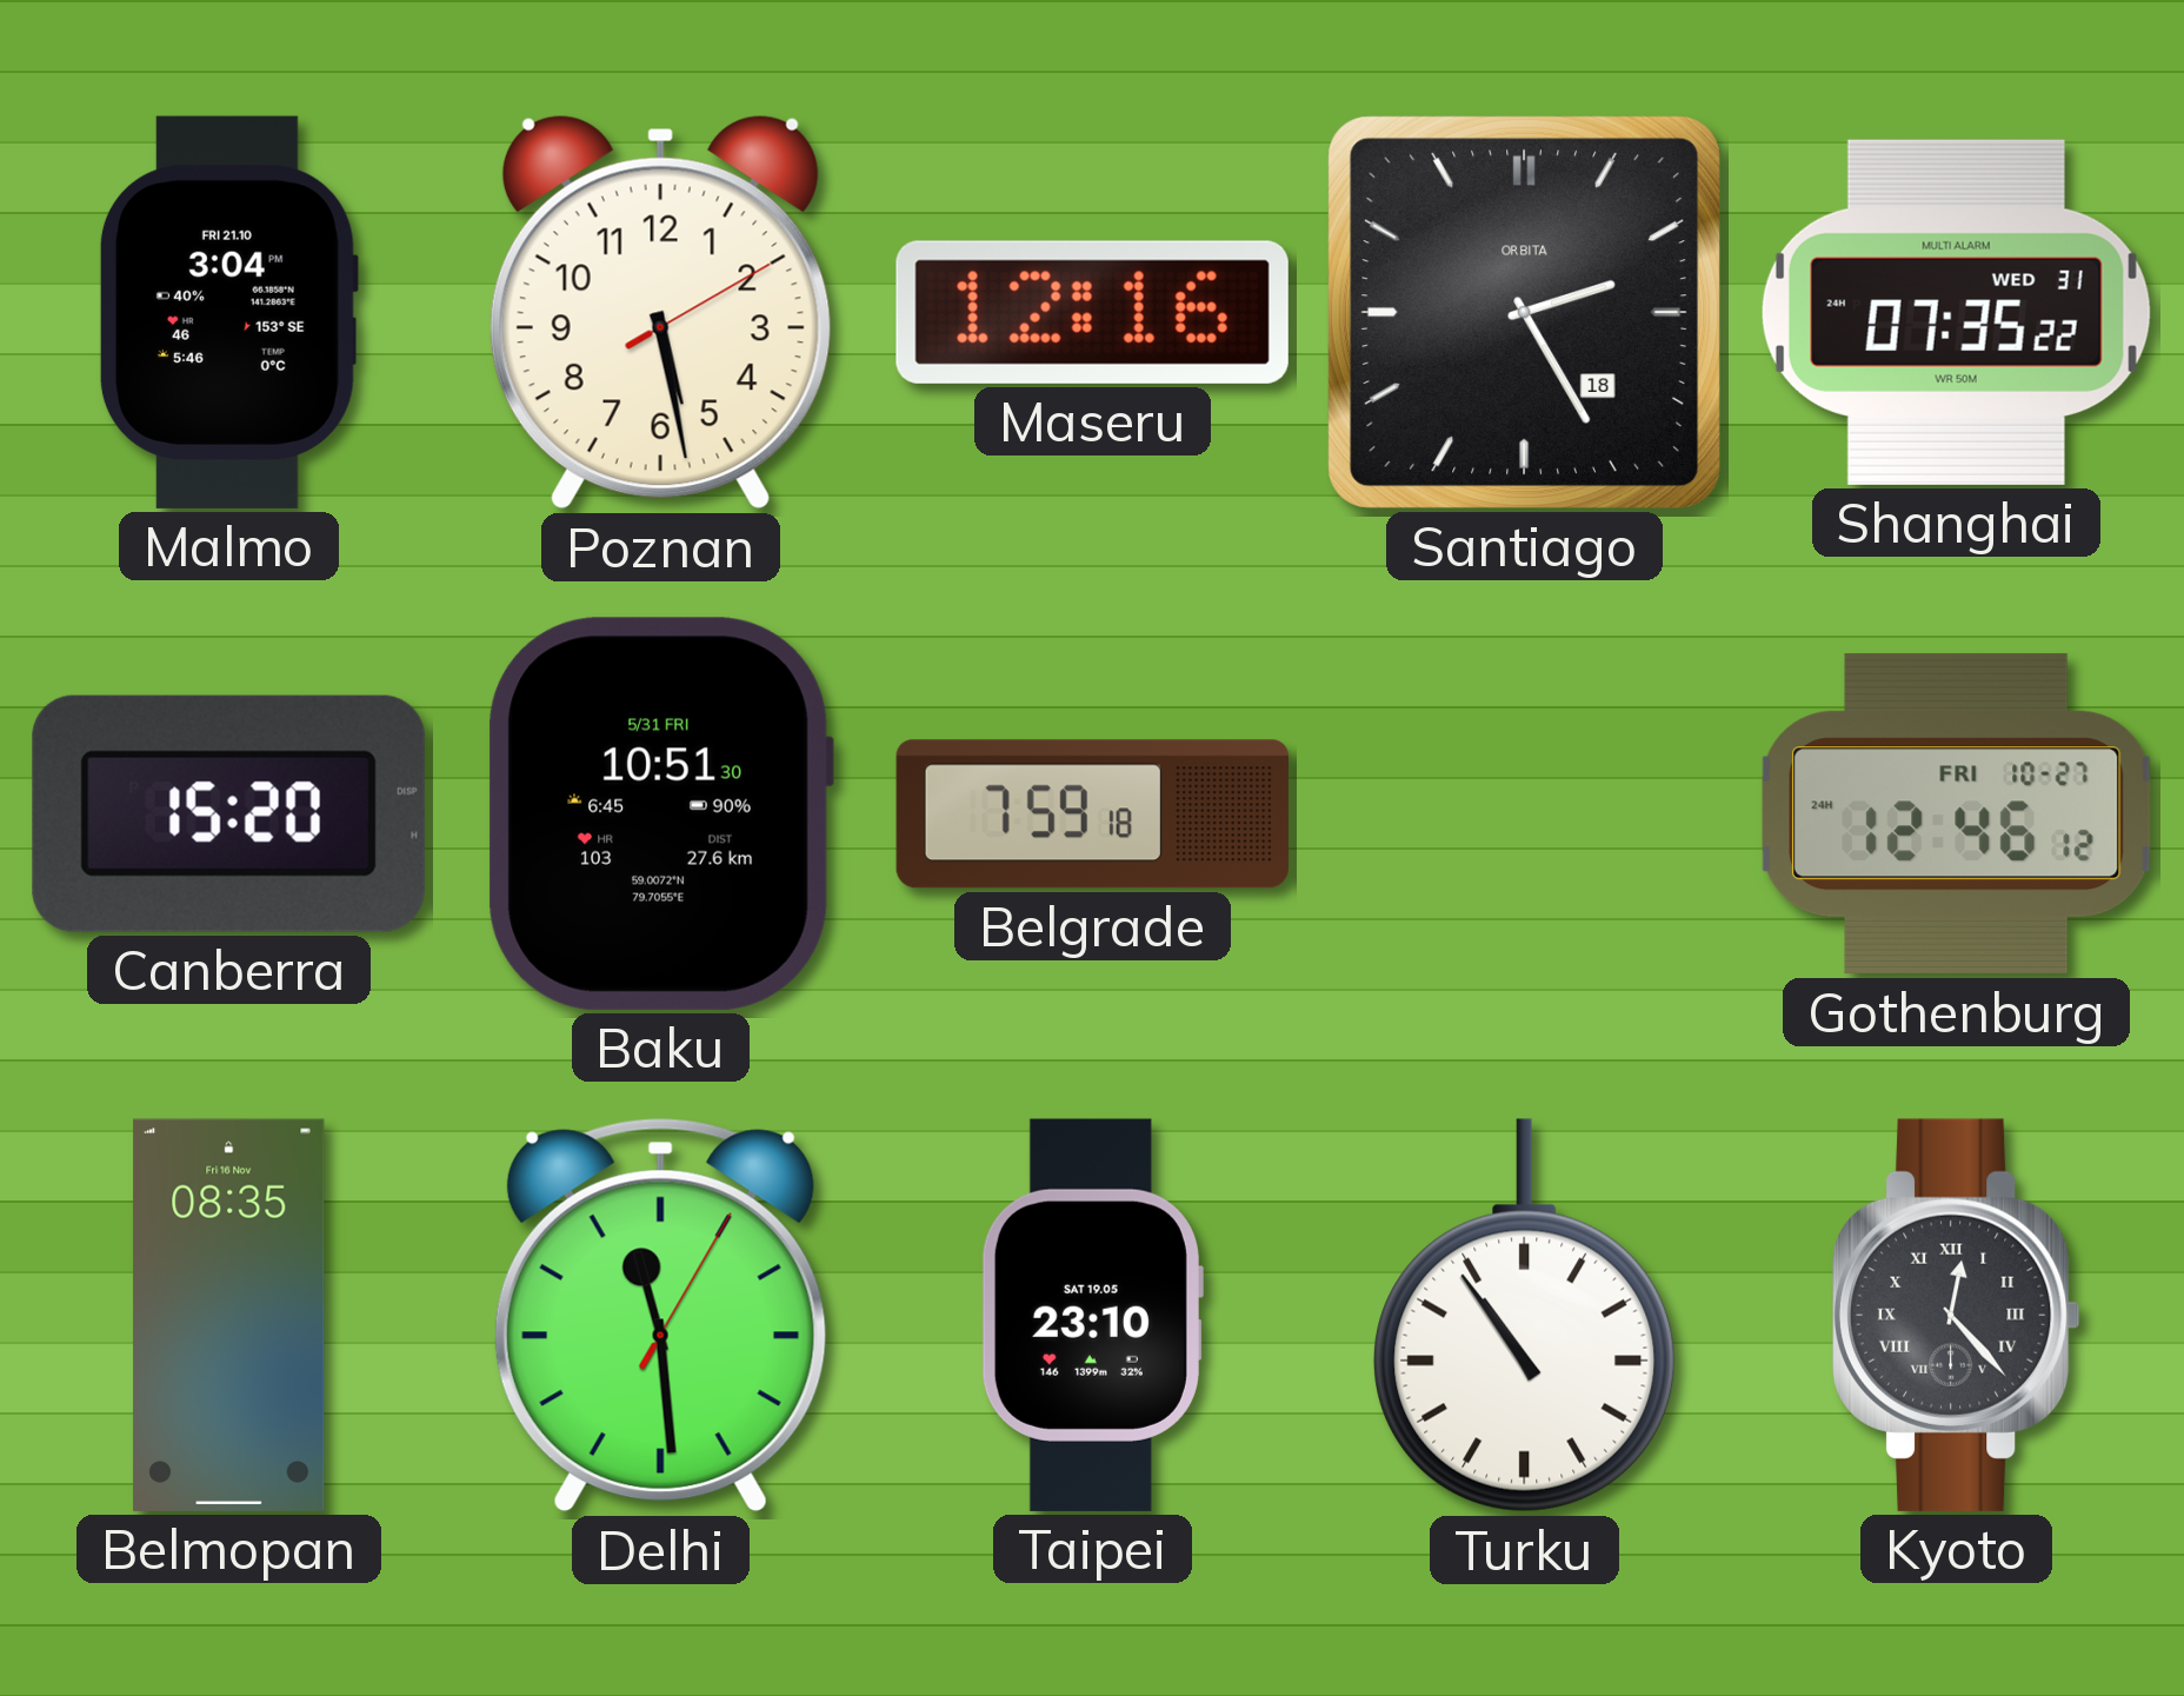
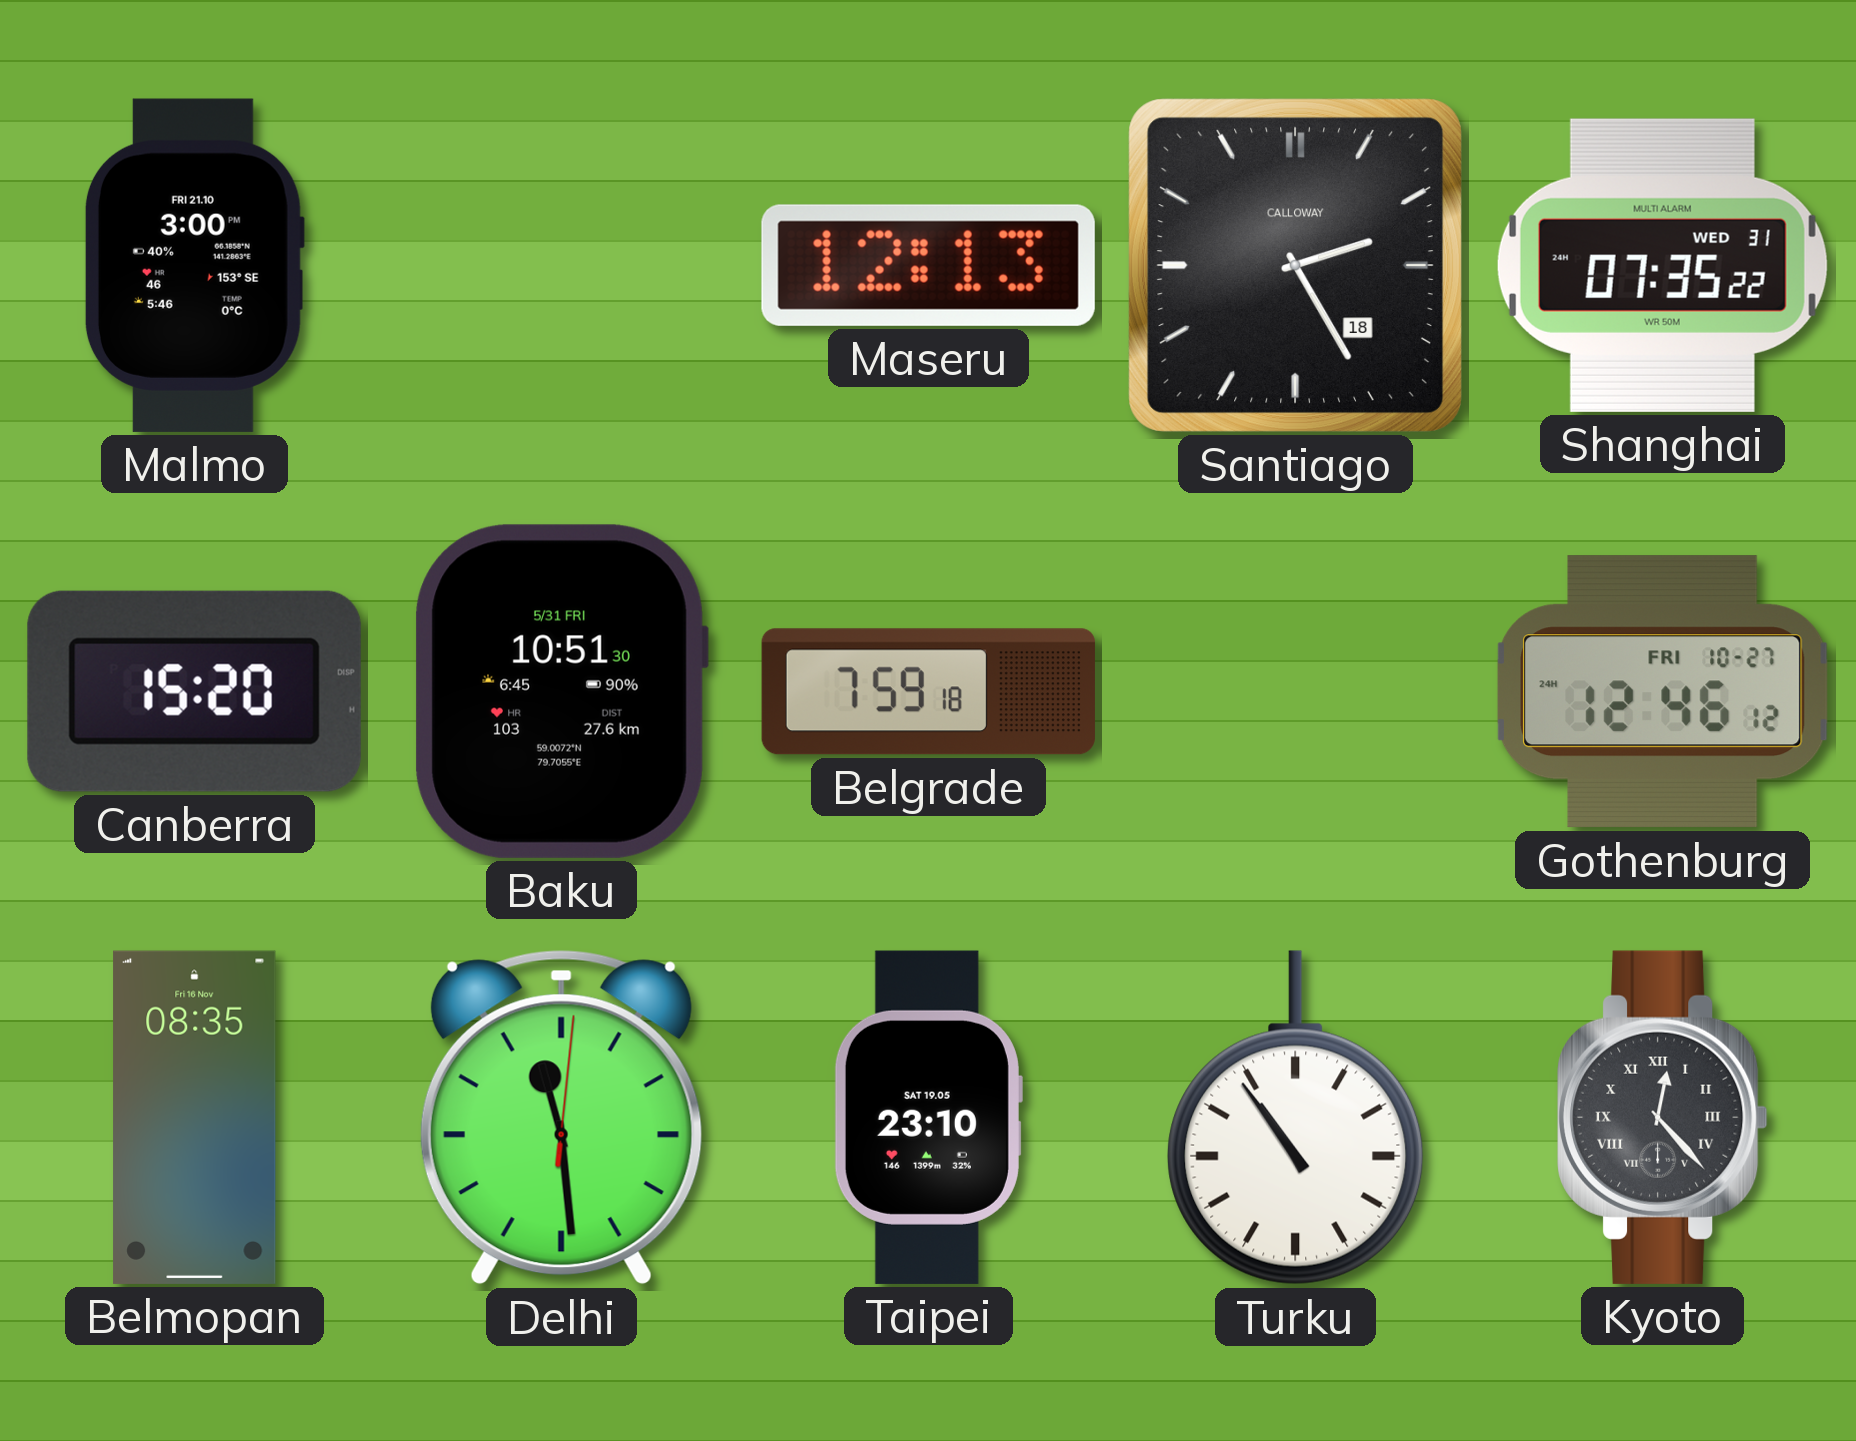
Malmo: 3:04 -> 3:00 (194, 265)
Poznan: 5:28 -> none (660, 312)
Maseru: 12:16 -> 12:13 (928, 265)
Santiago brand: ORBITA -> CALLOWAY (1295, 265)
Delhi: 11:29:05 -> 11:29:01 (561, 1117)
